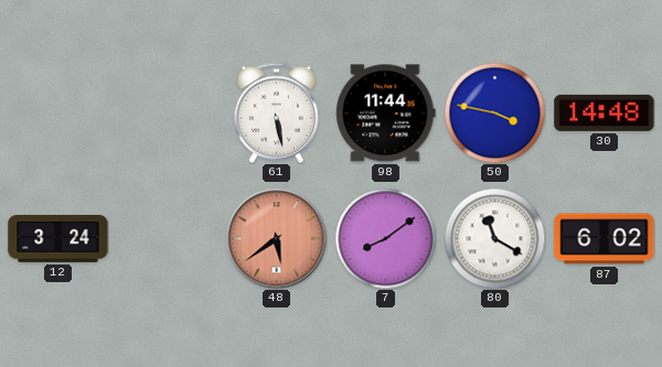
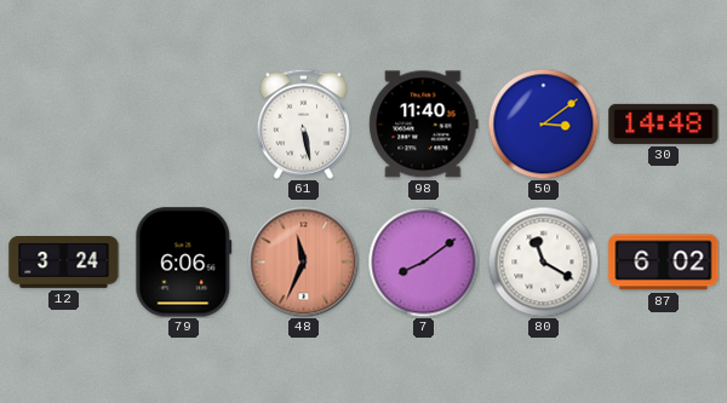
98: 11:44 -> 11:40 (424, 125)
50: 3:47 -> 3:09 (543, 123)
79: none -> 6:06 (184, 263)
48: 5:39 -> 11:34 (303, 261)
